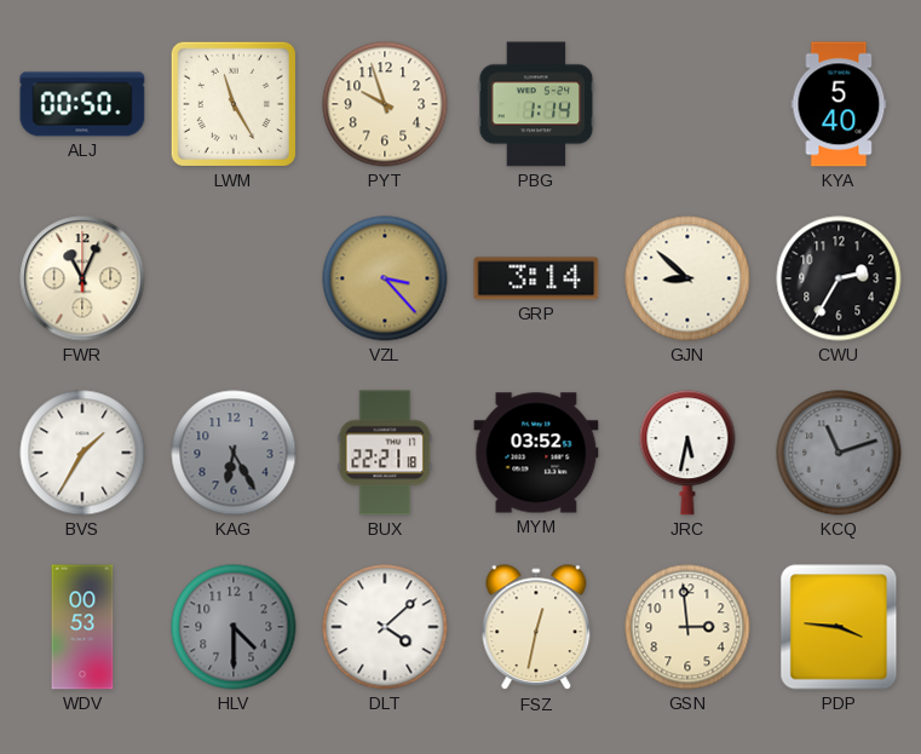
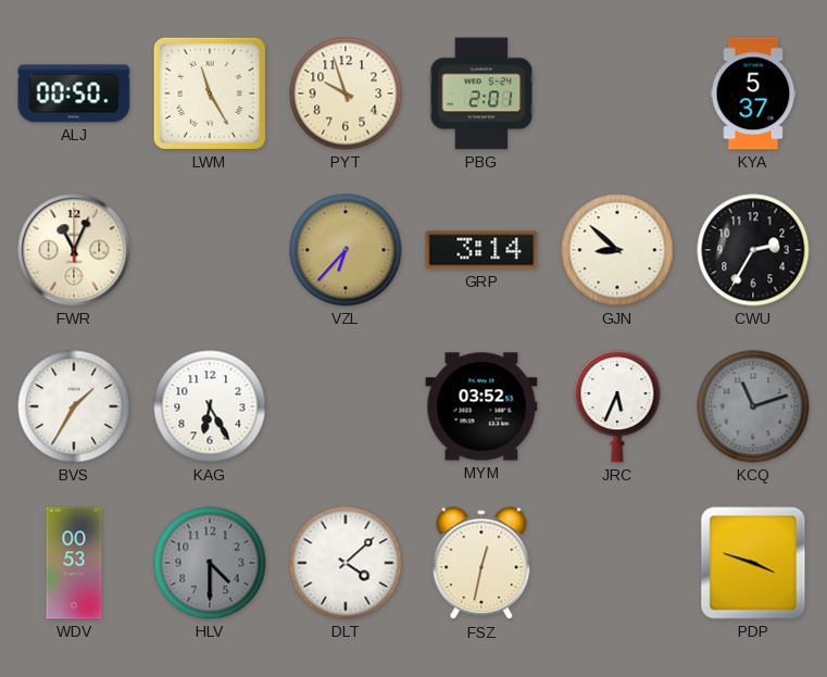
PBG: 1:14 -> 2:01 (481, 93)
KYA: 5:40 -> 5:37 (753, 93)
VZL: 3:23 -> 6:37 (346, 250)
KAG dial: grey -> white (210, 406)
BUX: 22:21 -> none (385, 453)
JRC: 5:32 -> 5:34 (617, 406)
GSN: 2:59 -> none (687, 627)
PDP: 3:46 -> 3:48 (753, 563)
